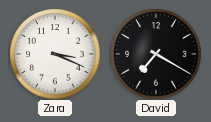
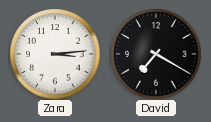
Zara: 3:19 -> 3:14 (55, 54)
